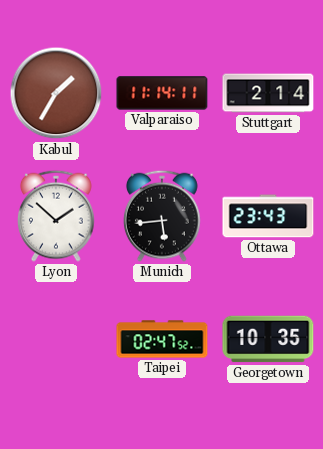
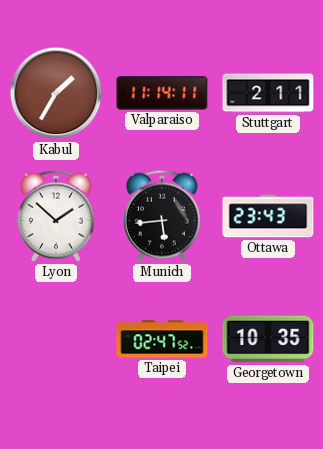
Stuttgart: 2:14 -> 2:11 (268, 93)
